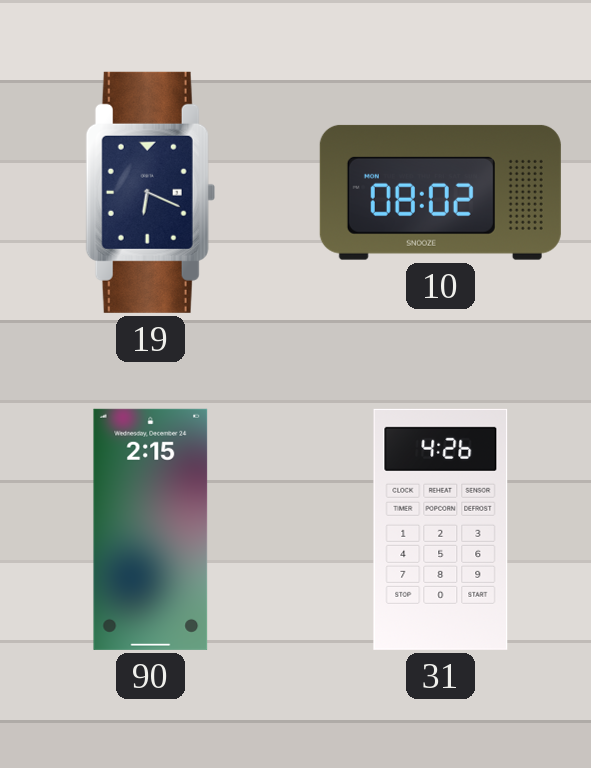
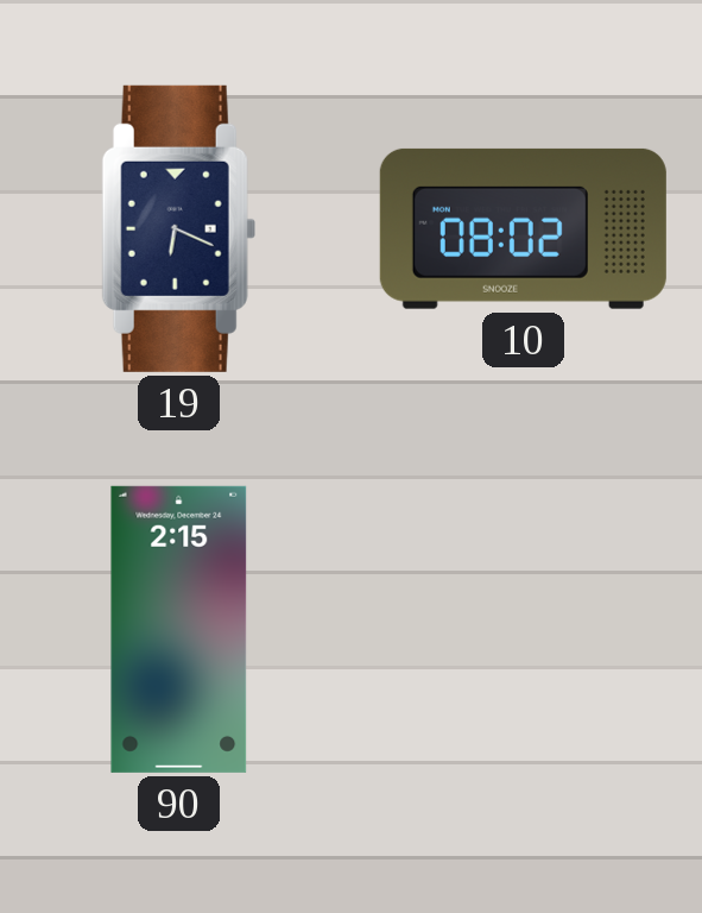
31: 4:26 -> none (441, 529)
